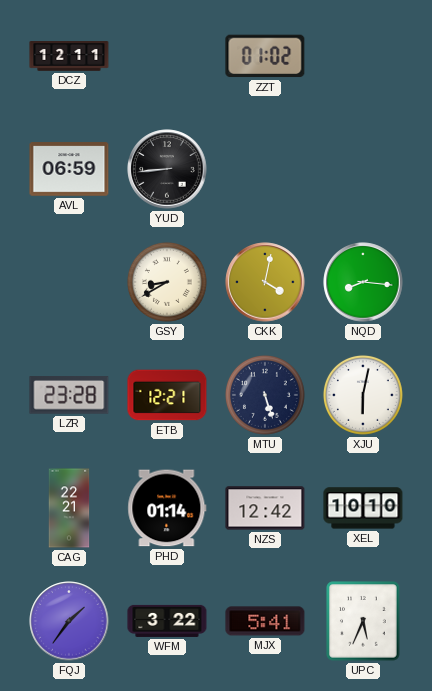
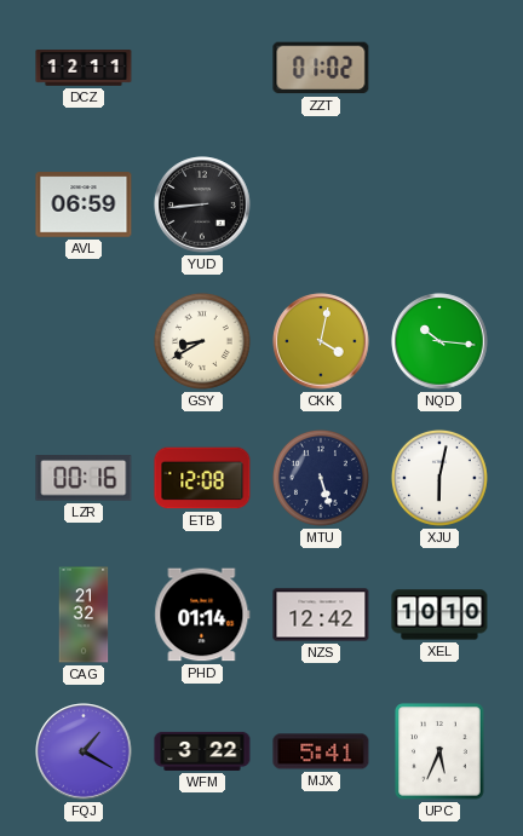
NQD: 8:16 -> 10:16 (439, 341)
LZR: 23:28 -> 00:16 (84, 478)
ETB: 12:21 -> 12:08 (202, 478)
CAG: 22:21 -> 21:32 (84, 615)
FQJ: 1:36 -> 1:20 (84, 751)
